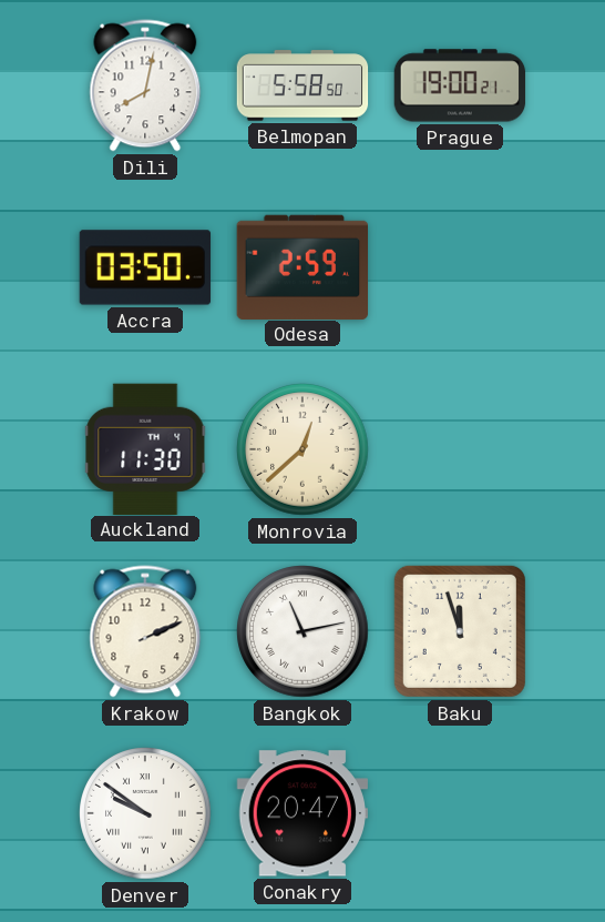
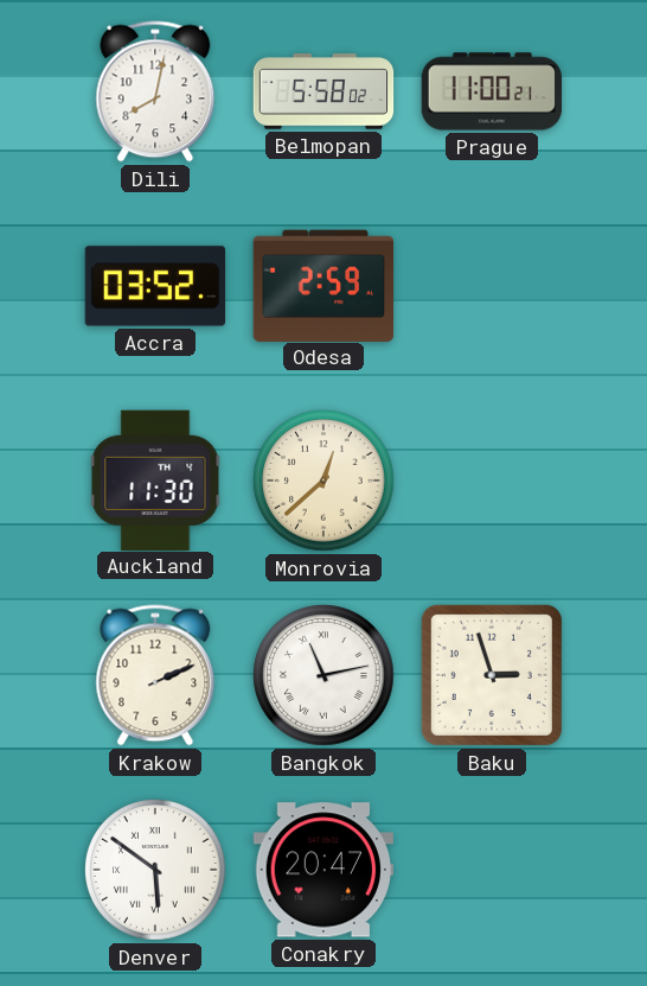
Belmopan: 5:58:50 -> 5:58:02 (323, 91)
Prague: 19:00 -> 11:00 (492, 91)
Accra: 03:50 -> 03:52 (155, 286)
Baku: 11:57 -> 2:57 (492, 675)
Denver: 9:51 -> 5:51 (155, 870)
